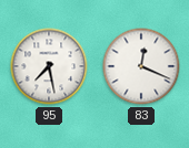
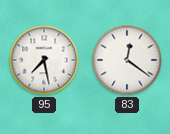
83: 12:19 -> 12:21 (127, 60)
